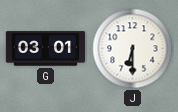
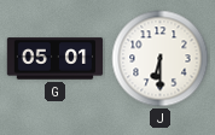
G: 03:01 -> 05:01 (56, 59)
